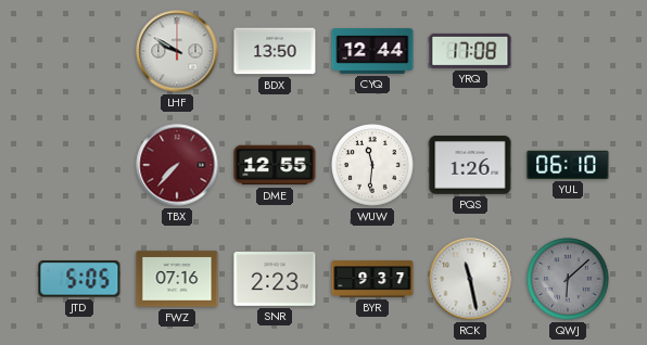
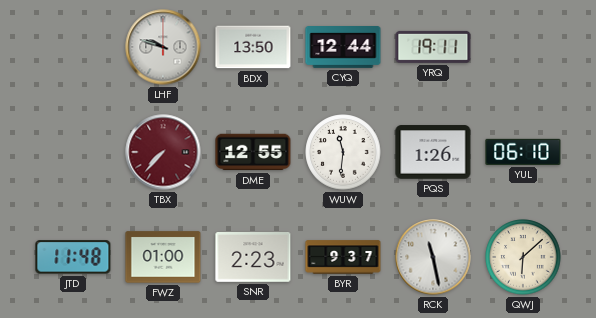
LHF: 9:50 -> 9:48 (163, 47)
YRQ: 17:08 -> 19:11 (433, 47)
JTD: 5:05 -> 11:48 (73, 257)
FWZ: 07:16 -> 01:00 (163, 257)
QWJ dial: grey -> cream (523, 257)
